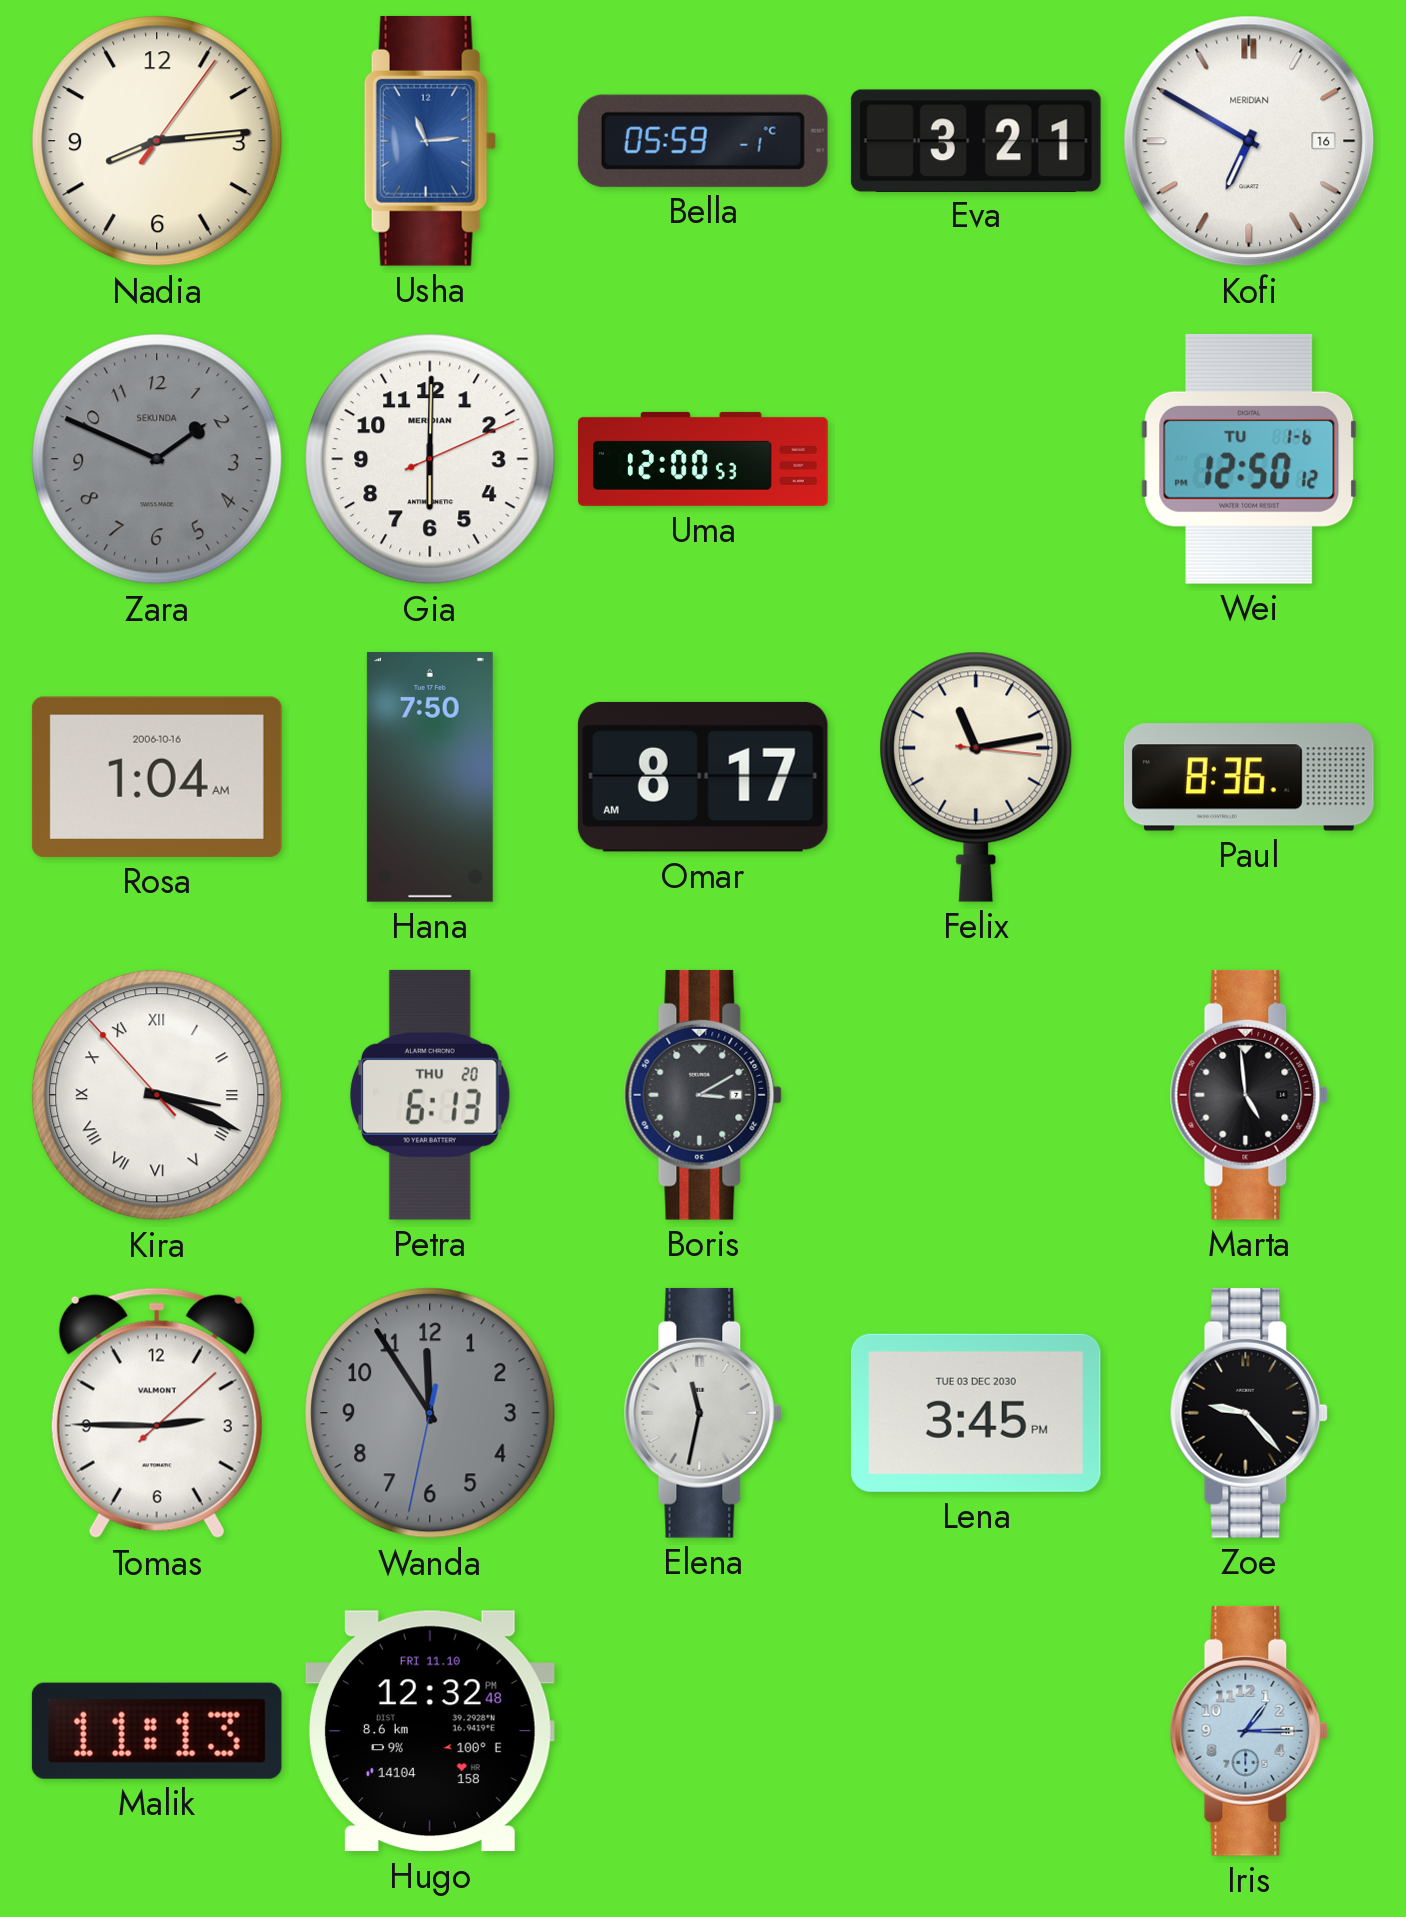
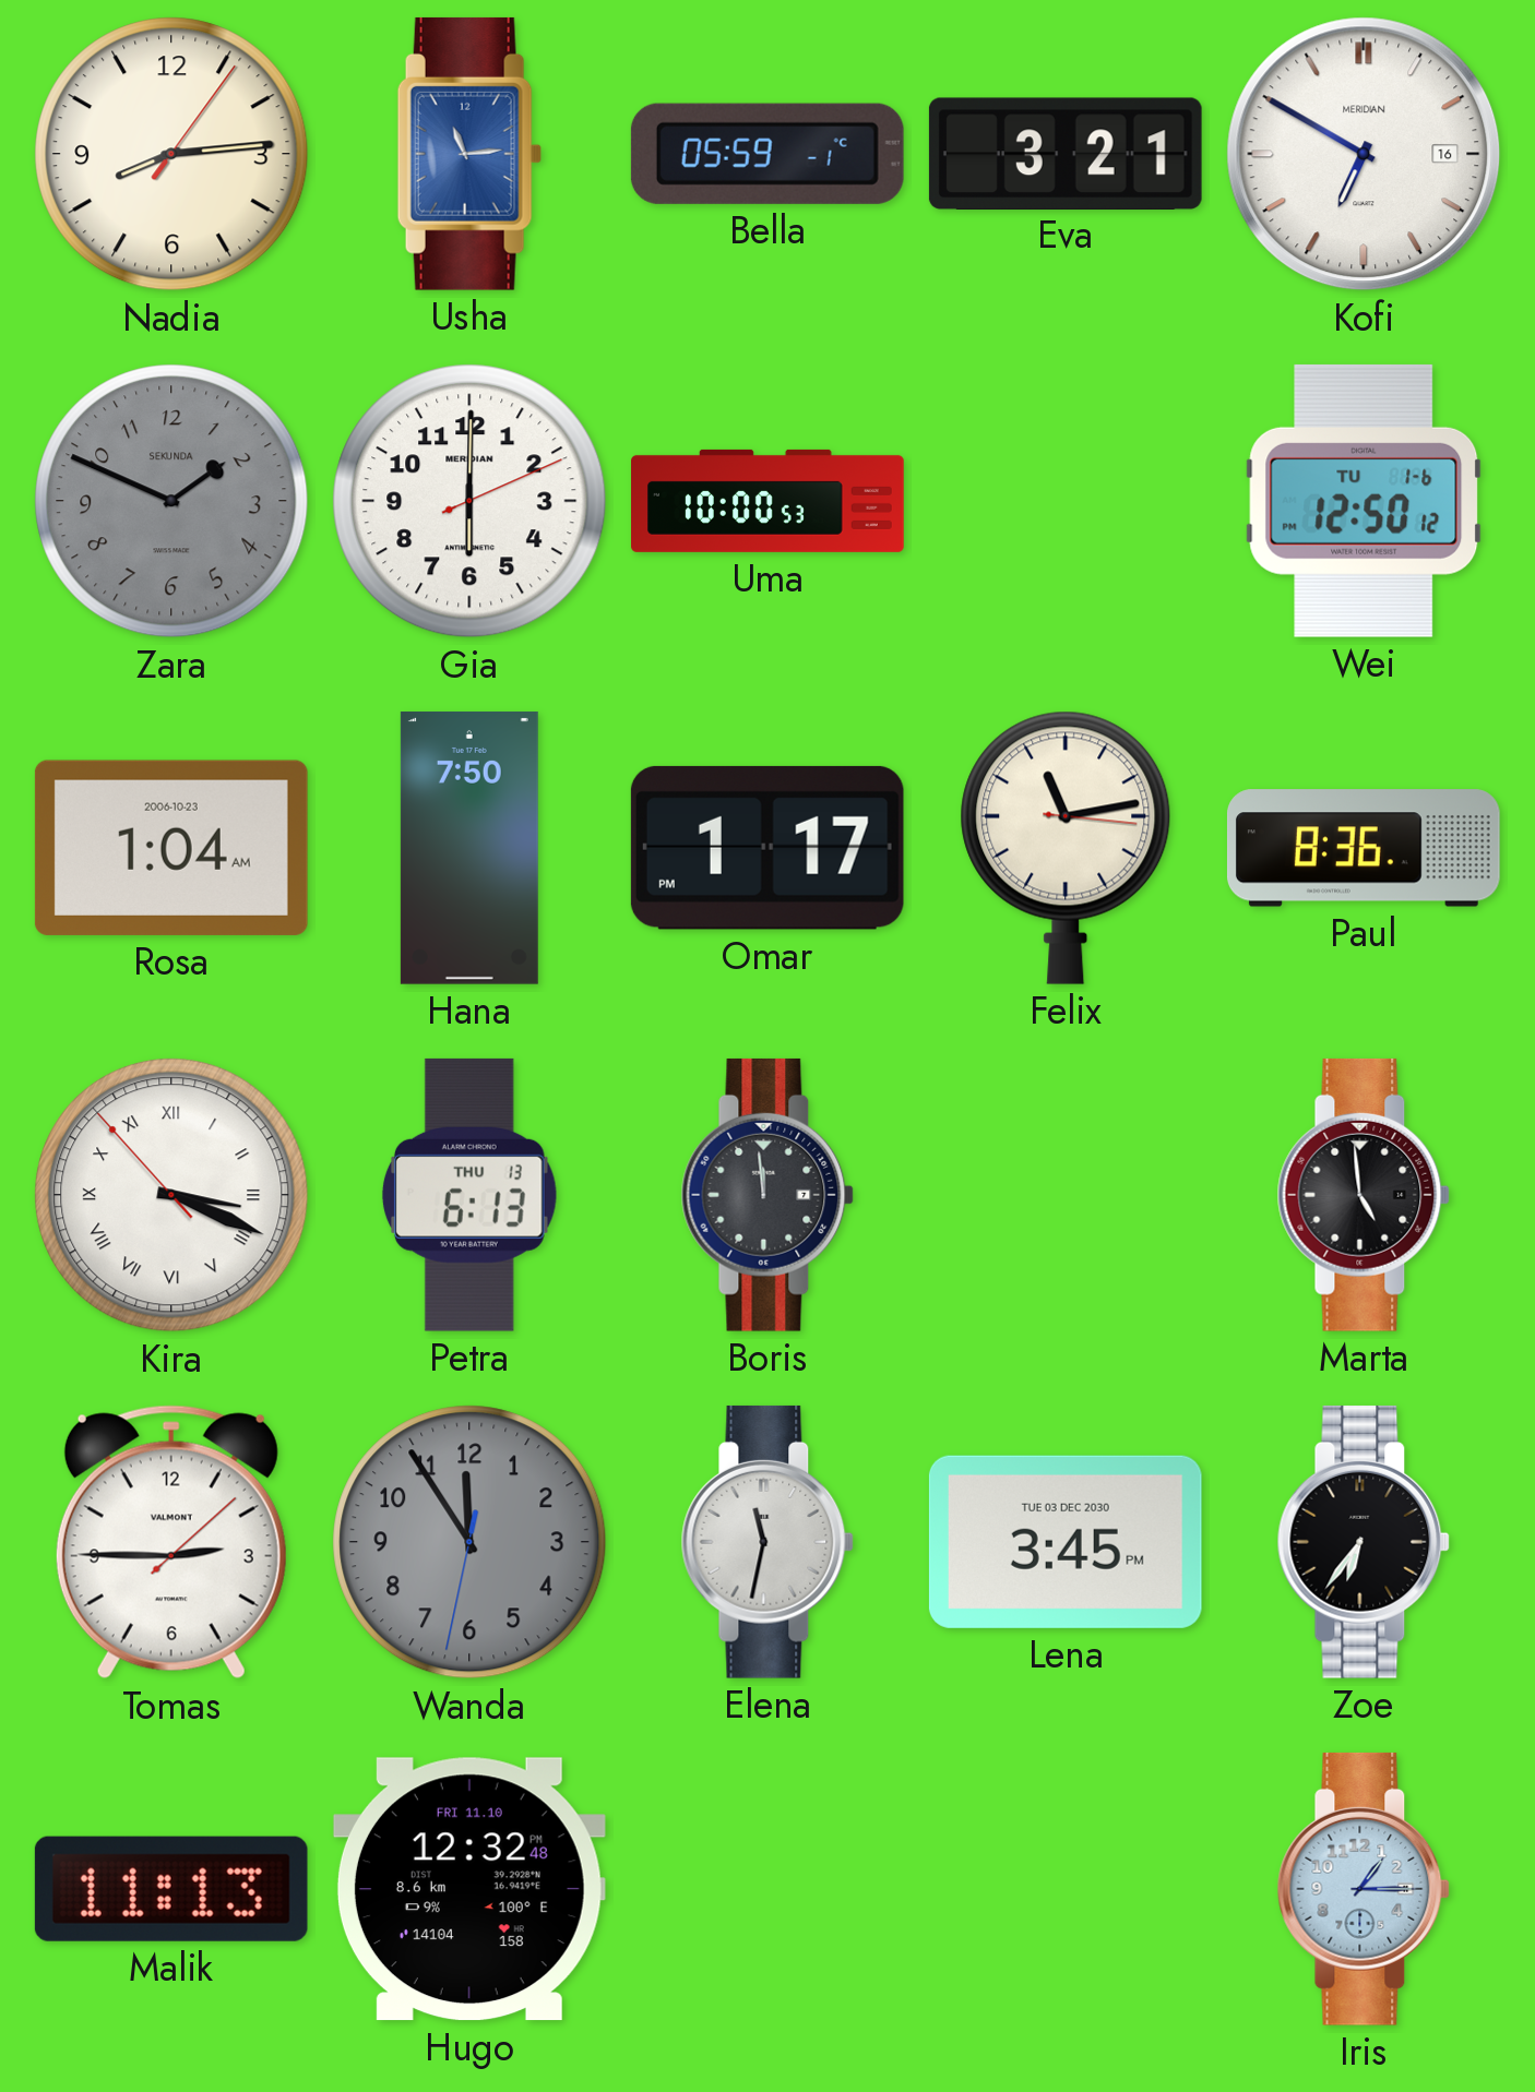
Uma: 12:00 -> 10:00 (767, 501)
Rosa date: 2006-10-16 -> 2006-10-23 (171, 848)
Omar: 8:17 -> 1:17 (767, 848)
Petra date: THU 20 -> THU 13 (469, 1195)
Boris: 3:10 -> 11:59 (767, 1195)
Zoe: 9:23 -> 6:36 (1364, 1542)
